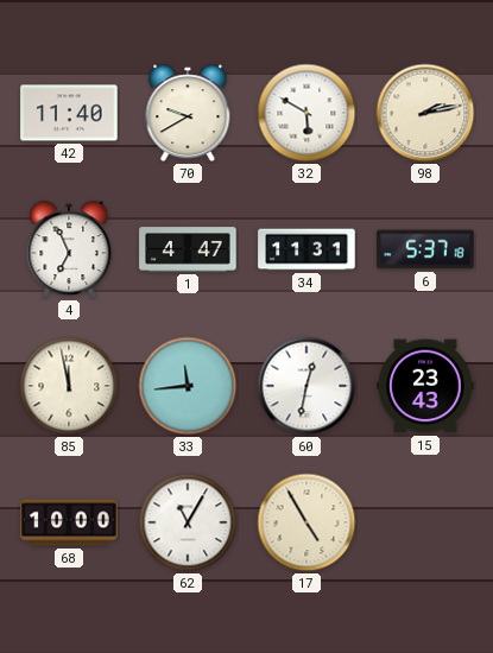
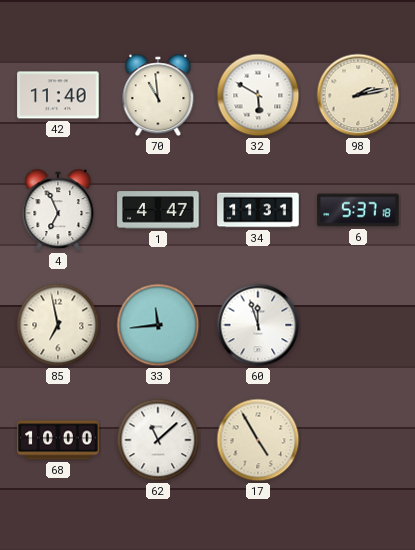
70: 9:40 -> 10:59 (158, 95)
85: 11:58 -> 6:58 (58, 325)
60: 12:32 -> 11:57 (258, 325)
15: 23:43 -> none (425, 386)
62: 11:05 -> 11:08 (158, 440)
